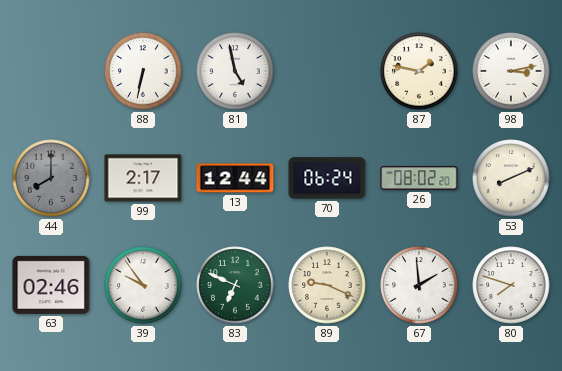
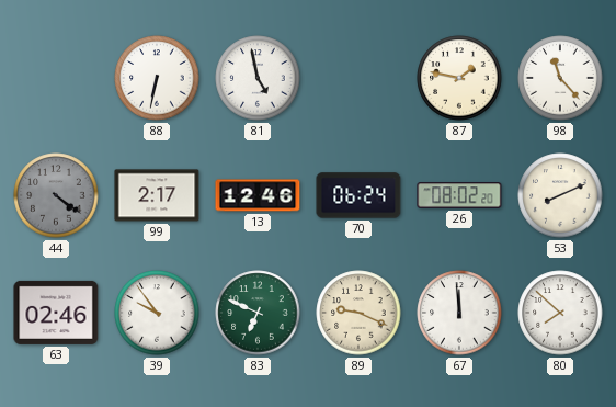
98: 3:13 -> 11:23 (560, 78)
44: 8:00 -> 4:21 (56, 195)
13: 12:44 -> 12:46 (258, 195)
67: 1:59 -> 11:59 (459, 313)
80: 7:48 -> 7:52 (560, 313)
